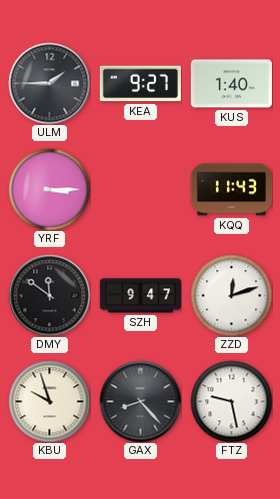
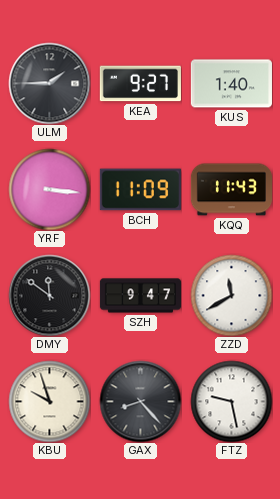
YRF: 3:15 -> 3:16 (49, 189)
BCH: none -> 11:09 (140, 190)
ZZD: 12:12 -> 11:40 (231, 295)
